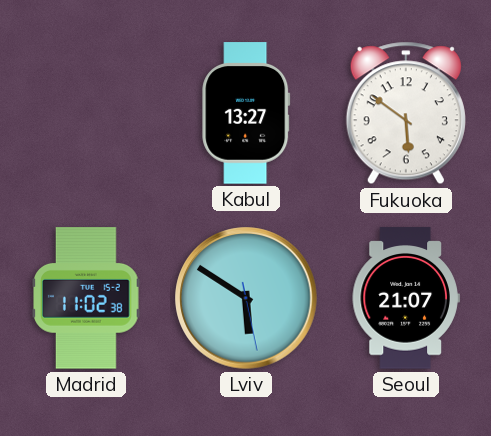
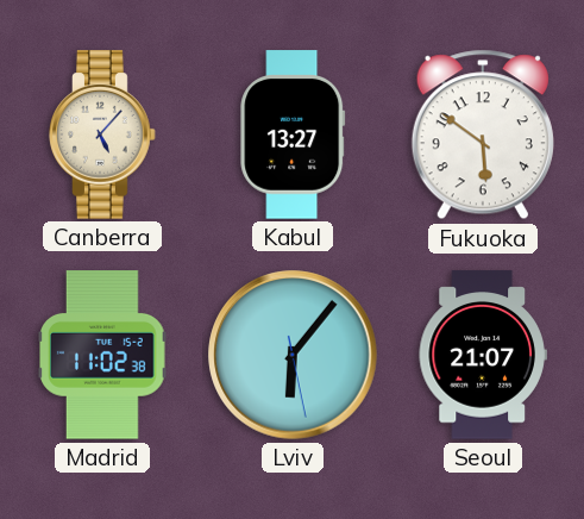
Canberra: none -> 5:07 (102, 135)
Lviv: 5:50 -> 6:06 (293, 355)
